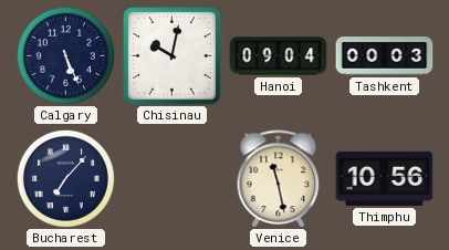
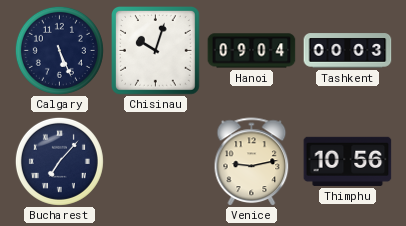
Chisinau: 10:02 -> 10:03 (156, 51)
Venice: 11:28 -> 9:13 (252, 161)
